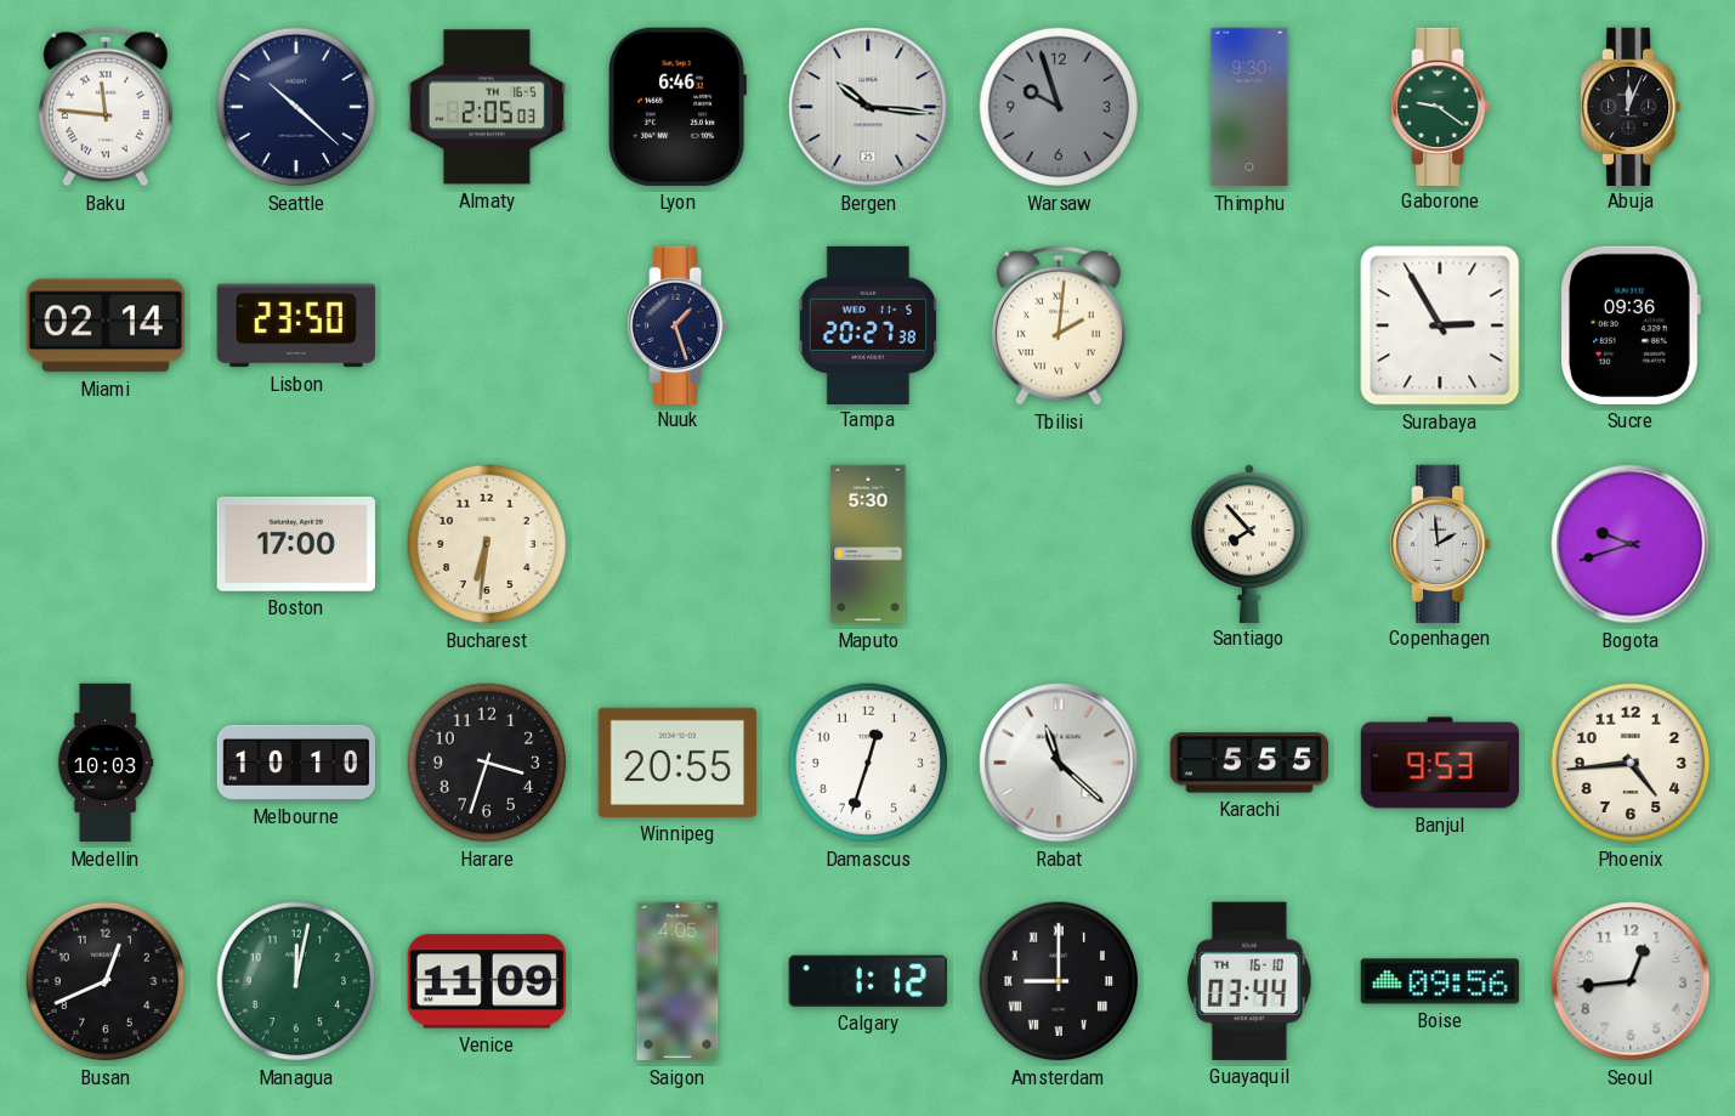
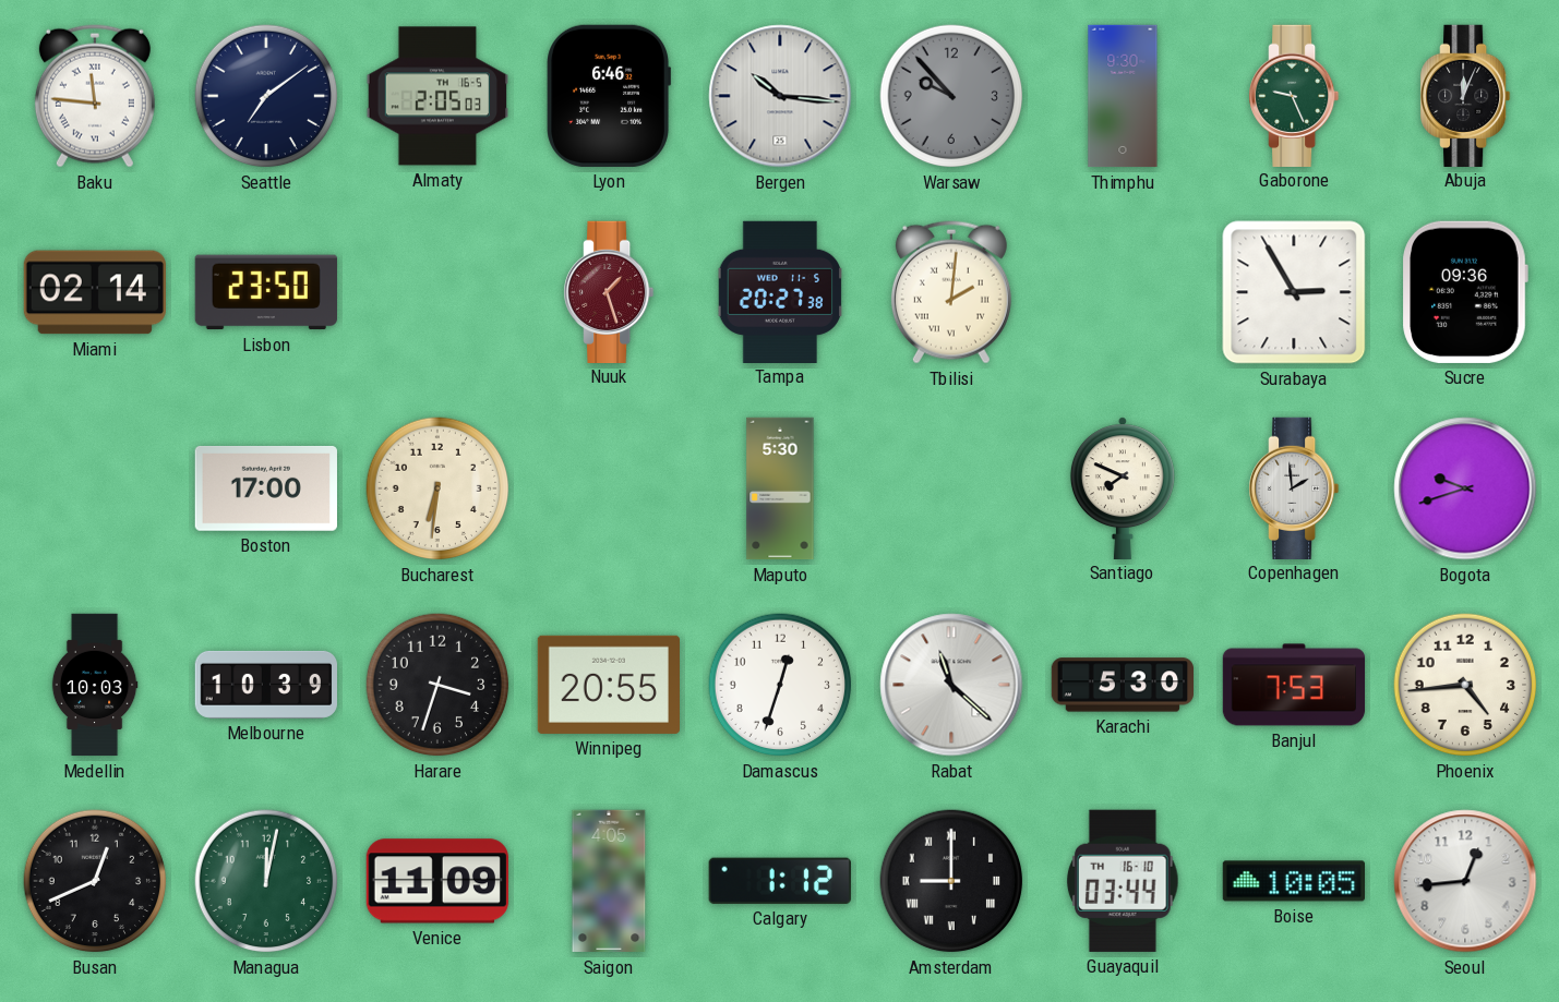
Seattle: 10:22 -> 7:09 (266, 96)
Warsaw: 9:57 -> 9:53 (951, 96)
Gaborone: 9:21 -> 9:26 (1295, 95)
Nuuk dial: navy -> burgundy (610, 291)
Santiago: 7:53 -> 7:49 (1123, 487)
Melbourne: 10:10 -> 10:39 (265, 685)
Karachi: 5:55 -> 5:30 (1122, 685)
Banjul: 9:53 -> 7:53 (1294, 685)
Boise: 09:56 -> 10:05 (1293, 881)
